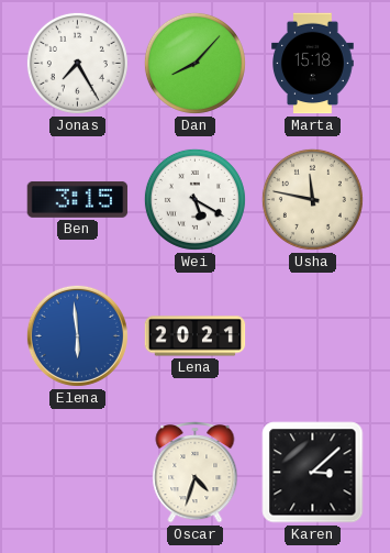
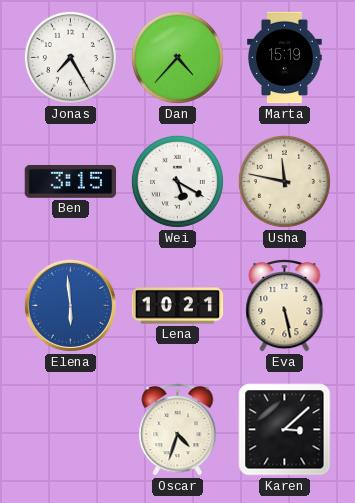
Dan: 8:07 -> 4:37 (177, 57)
Marta: 15:18 -> 15:19 (285, 58)
Lena: 20:21 -> 10:21 (178, 306)
Eva: none -> 5:28 (285, 306)
